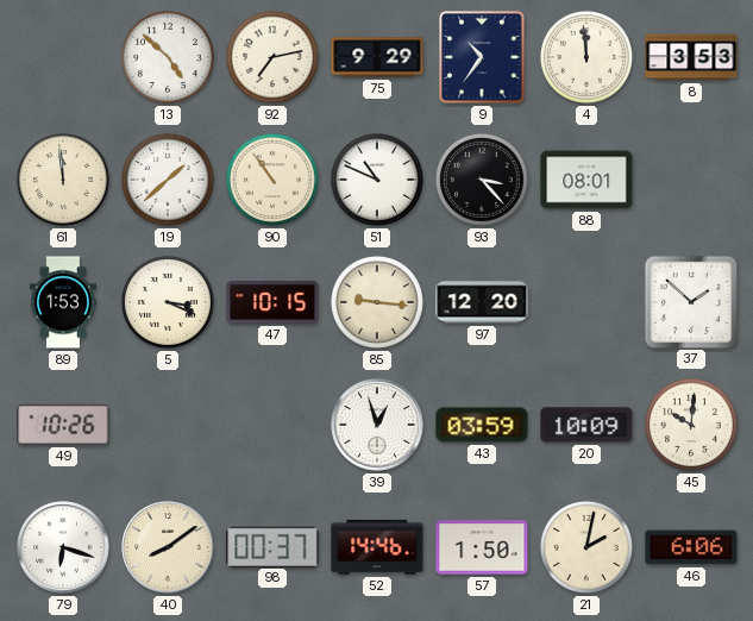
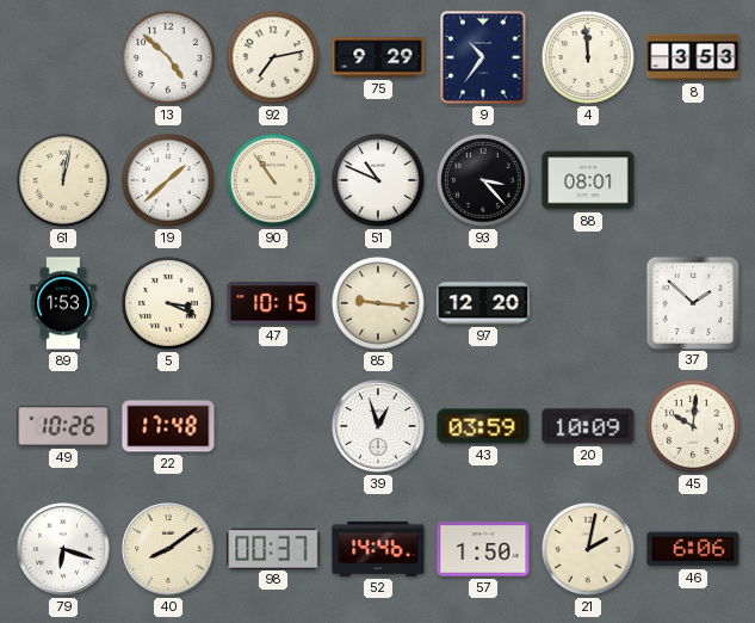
61: 11:59 -> 12:02 (63, 180)
22: none -> 17:48 (168, 426)
